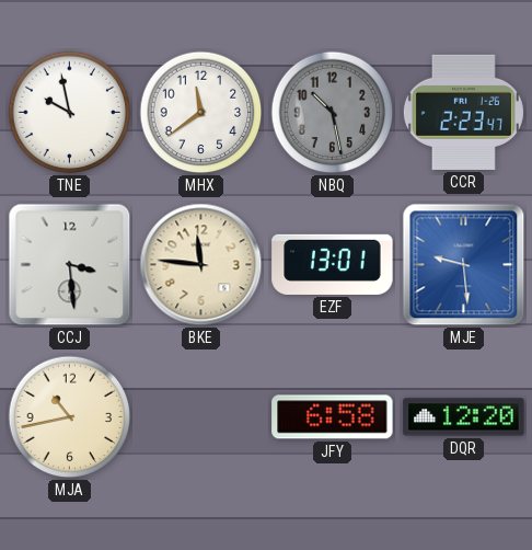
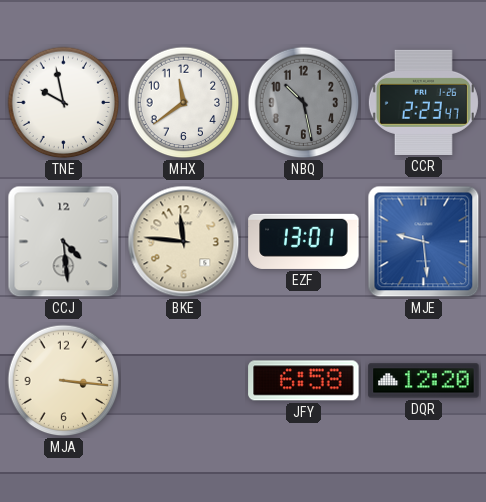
CCJ: 3:29 -> 4:29 (64, 242)
MJA: 10:43 -> 3:16 (64, 381)
